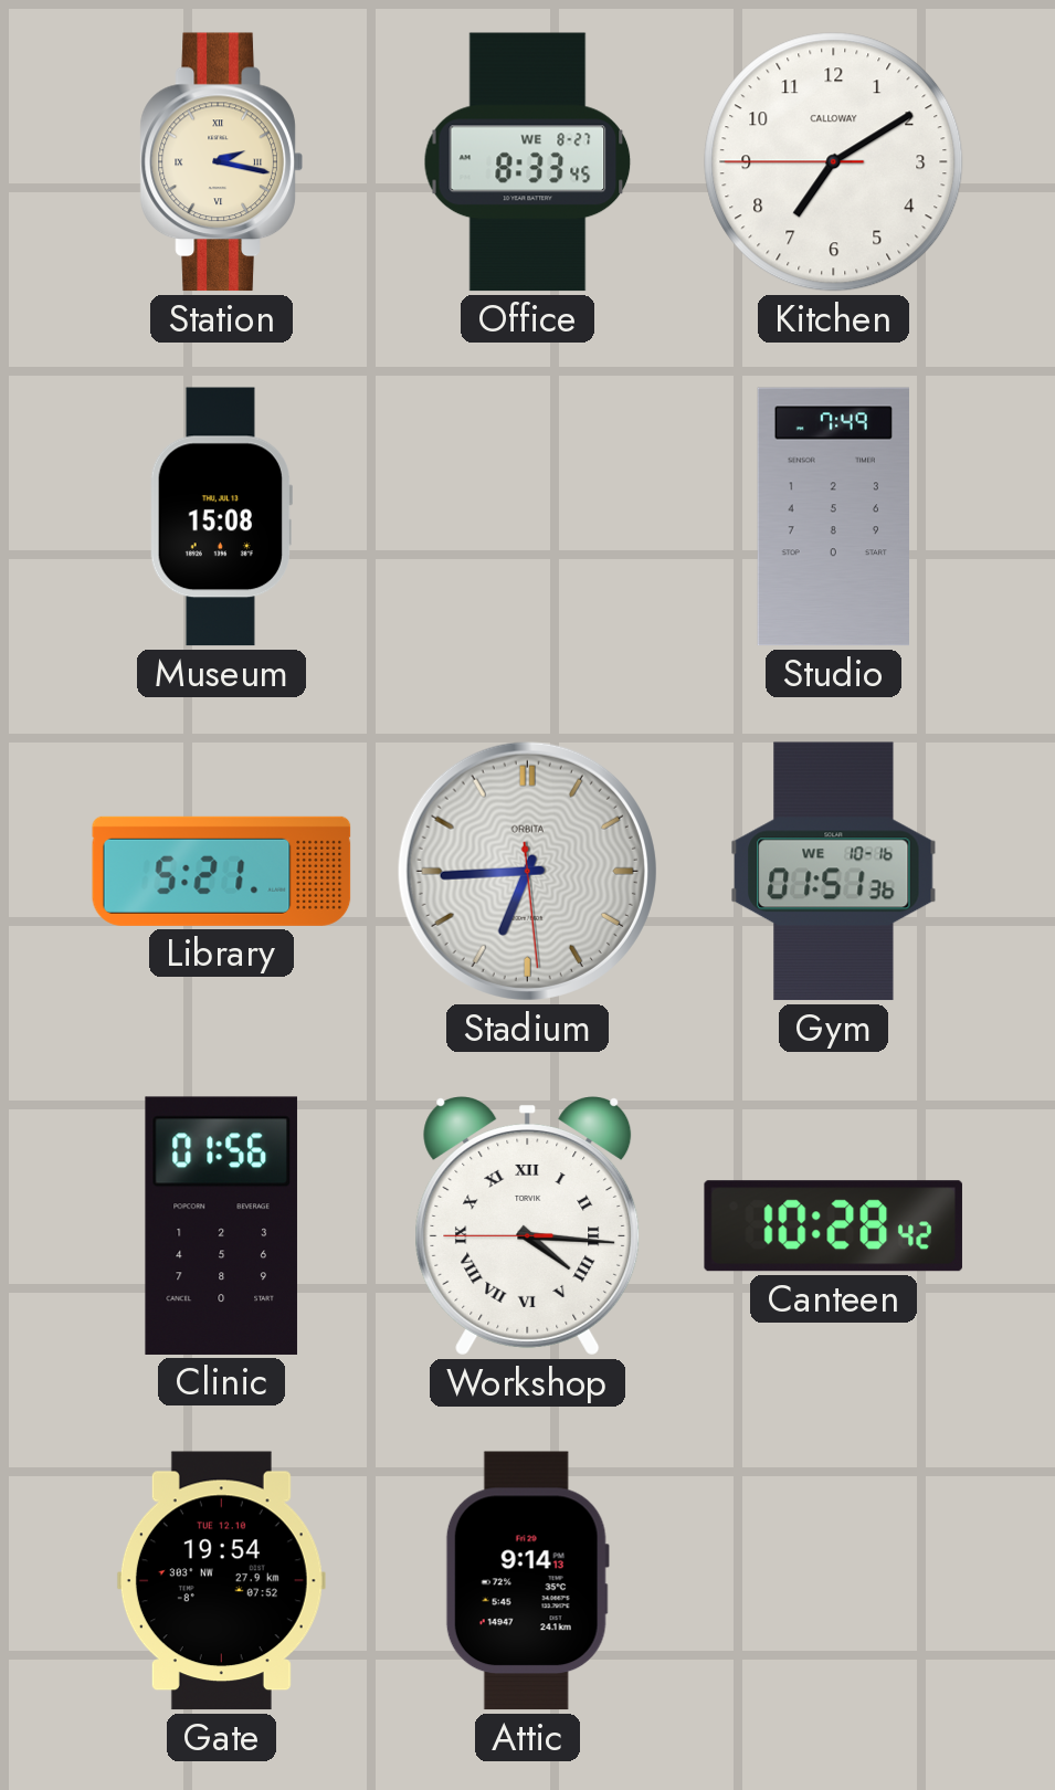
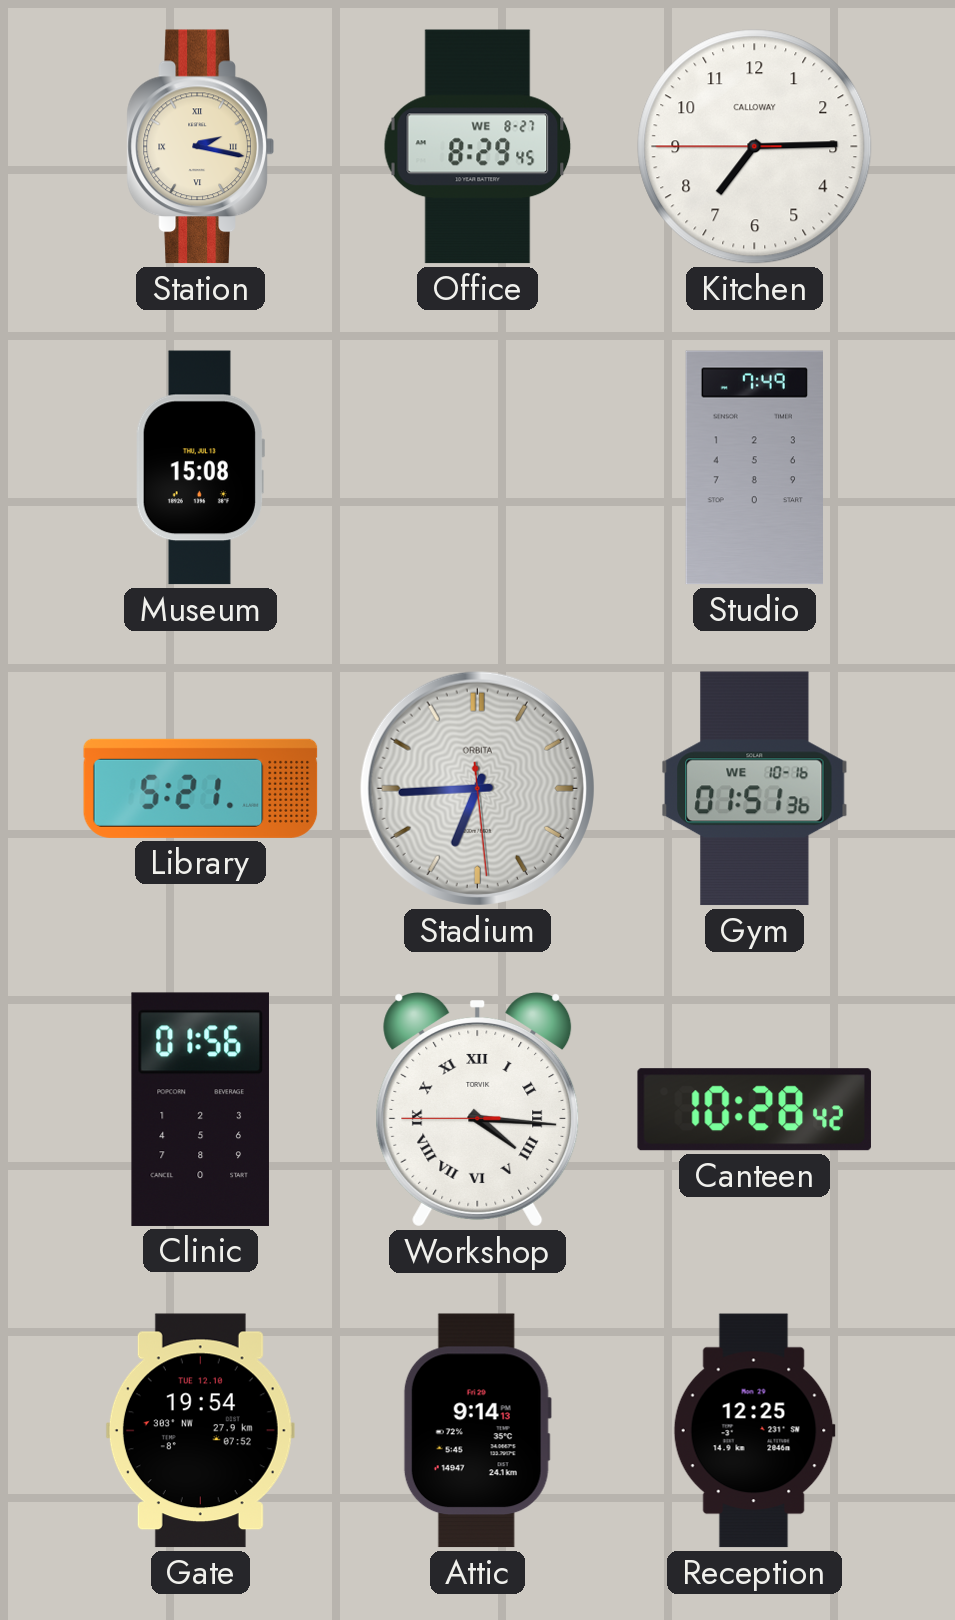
Office: 8:33 -> 8:29 (478, 147)
Kitchen: 7:09 -> 7:14 (755, 147)
Reception: none -> 12:25 (754, 1431)
